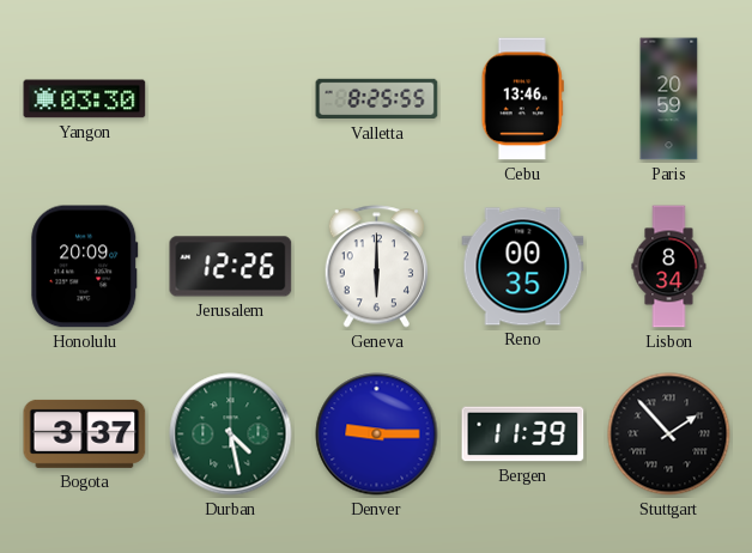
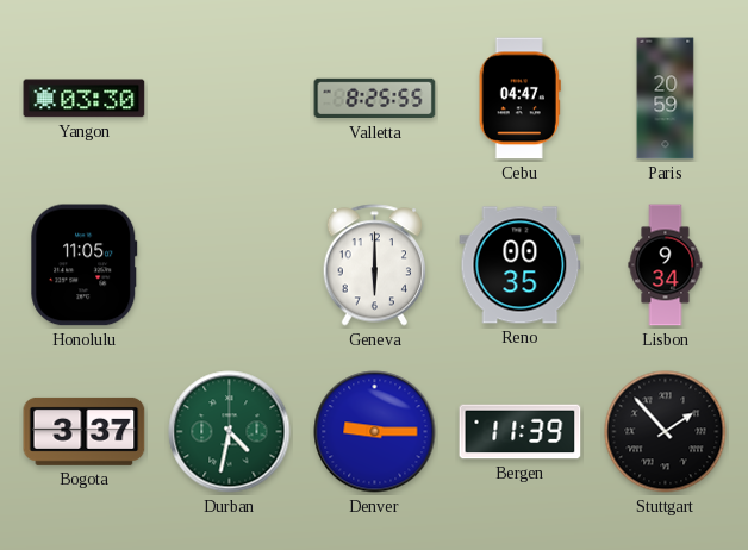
Cebu: 13:46 -> 04:47 (519, 99)
Honolulu: 20:09 -> 11:05 (85, 265)
Jerusalem: 12:26 -> none (231, 267)
Lisbon: 8:34 -> 9:34 (666, 265)
Durban: 4:28 -> 4:32 (230, 432)
